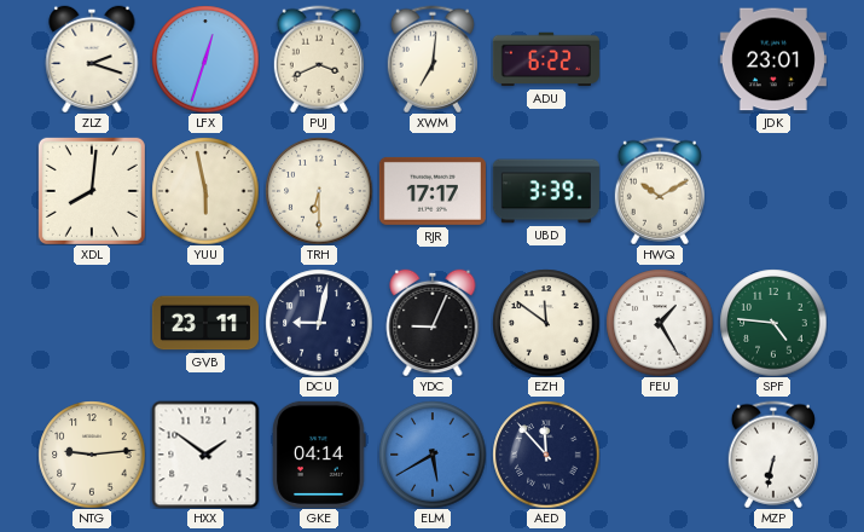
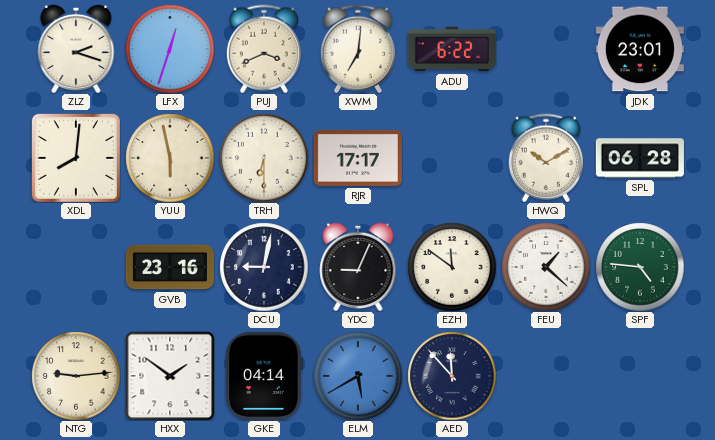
UBD: 3:39 -> none (546, 191)
SPL: none -> 06:28 (640, 158)
GVB: 23:11 -> 23:16 (170, 267)
FEU: 1:25 -> 1:22 (546, 267)
MZP: 6:32 -> none (773, 455)
